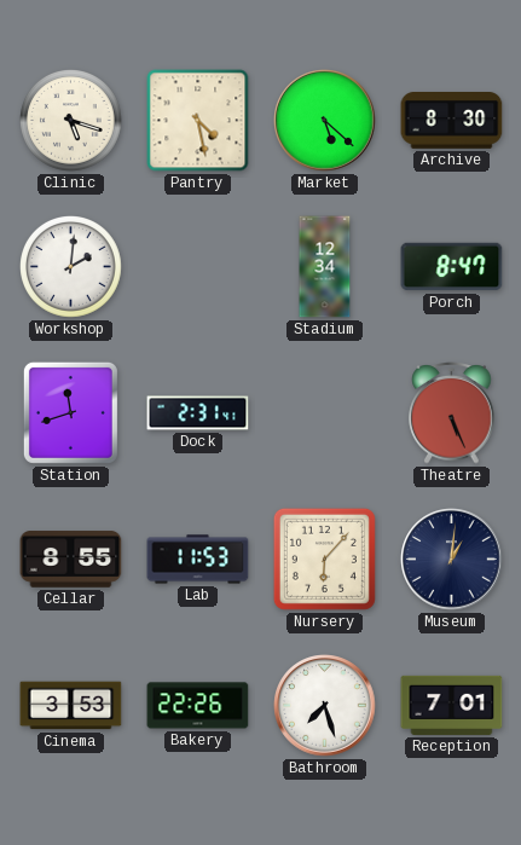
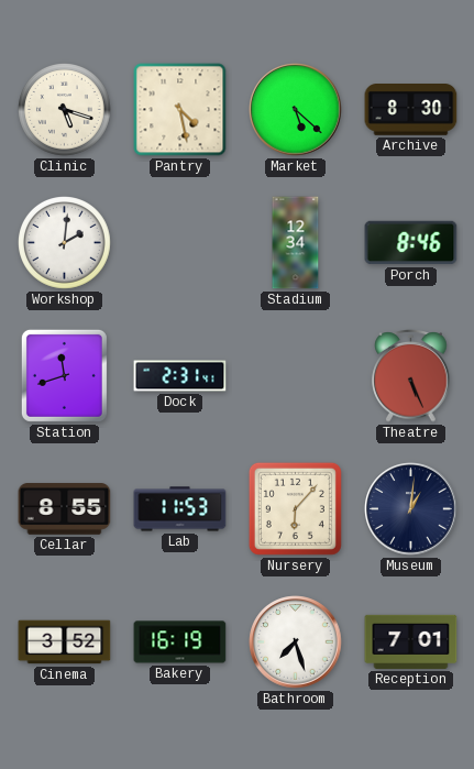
Porch: 8:47 -> 8:46 (411, 243)
Cinema: 3:53 -> 3:52 (65, 642)
Bakery: 22:26 -> 16:19 (180, 642)
